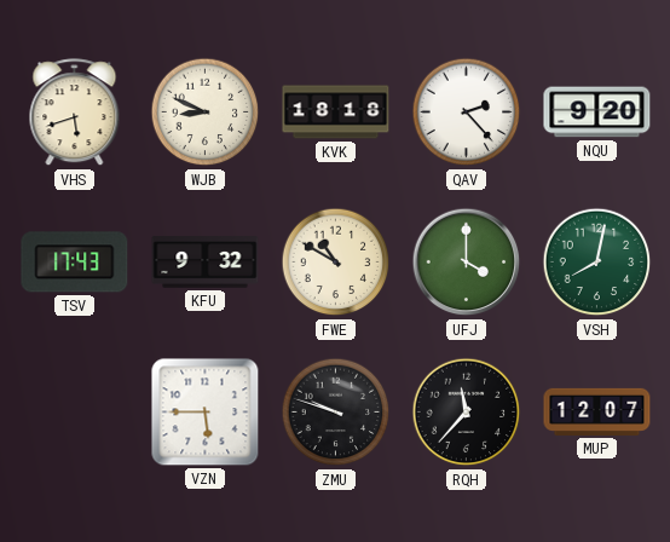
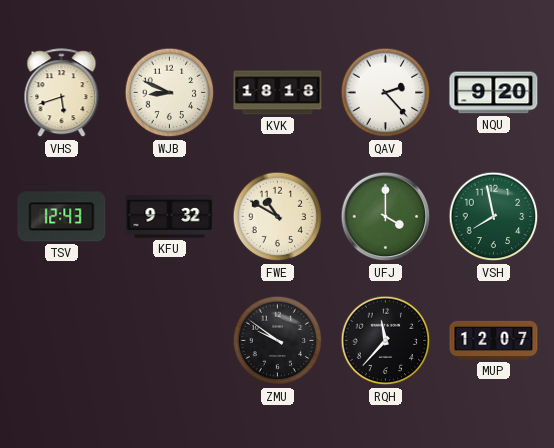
TSV: 17:43 -> 12:43 (62, 217)
VSH: 8:02 -> 7:58 (494, 217)
VZN: 5:45 -> none (206, 413)
ZMU: 9:48 -> 9:51 (278, 341)
